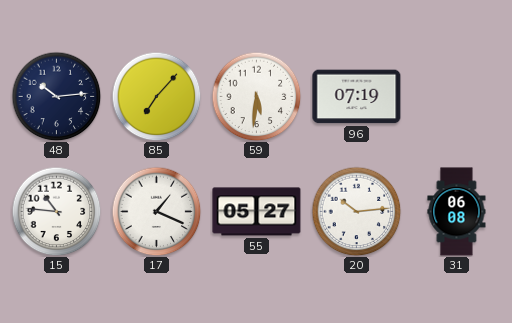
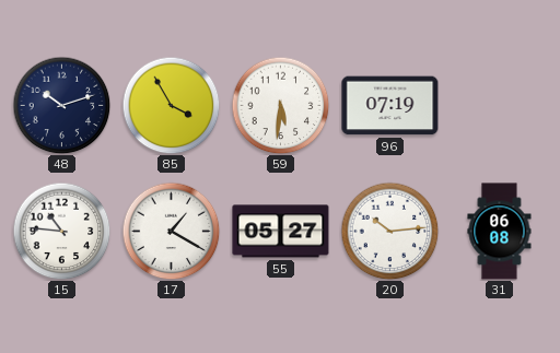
48: 10:14 -> 10:12 (61, 105)
85: 7:07 -> 3:55 (171, 105)
17: 1:19 -> 1:20 (171, 231)
